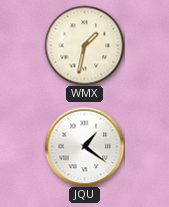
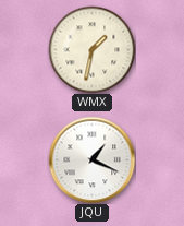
JQU: 1:21 -> 1:19 (91, 159)
